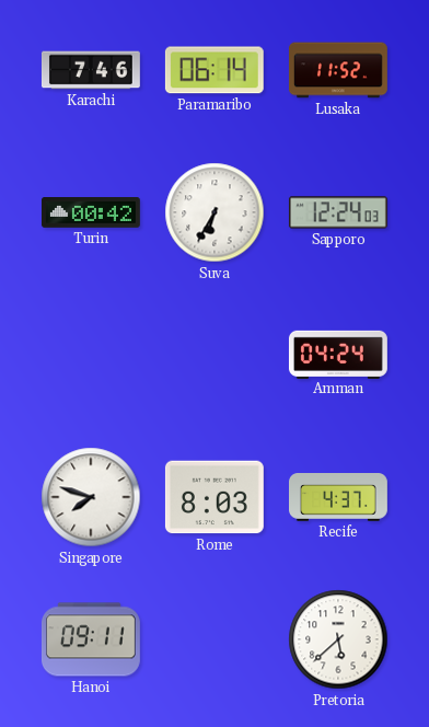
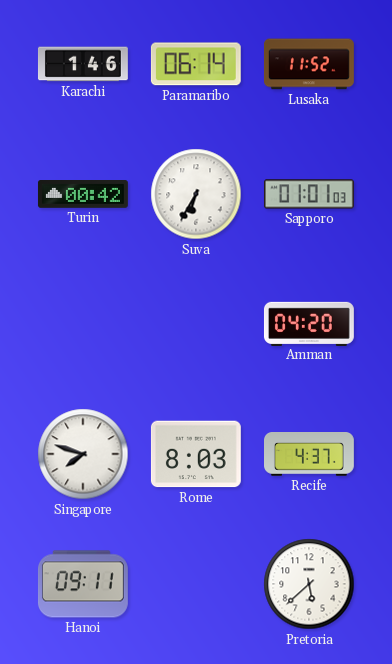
Karachi: 7:46 -> 1:46 (83, 64)
Sapporo: 12:24 -> 01:01 (309, 194)
Amman: 04:24 -> 04:20 (309, 323)
